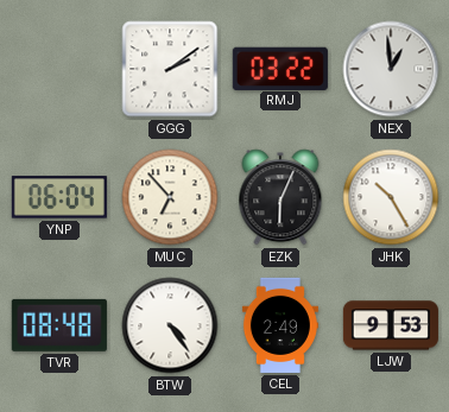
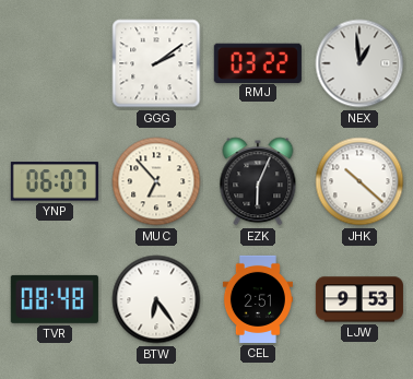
YNP: 06:04 -> 06:07 (55, 181)
JHK: 10:25 -> 10:22 (359, 181)
BTW: 4:24 -> 6:24 (156, 299)
CEL: 2:49 -> 2:51 (258, 299)
